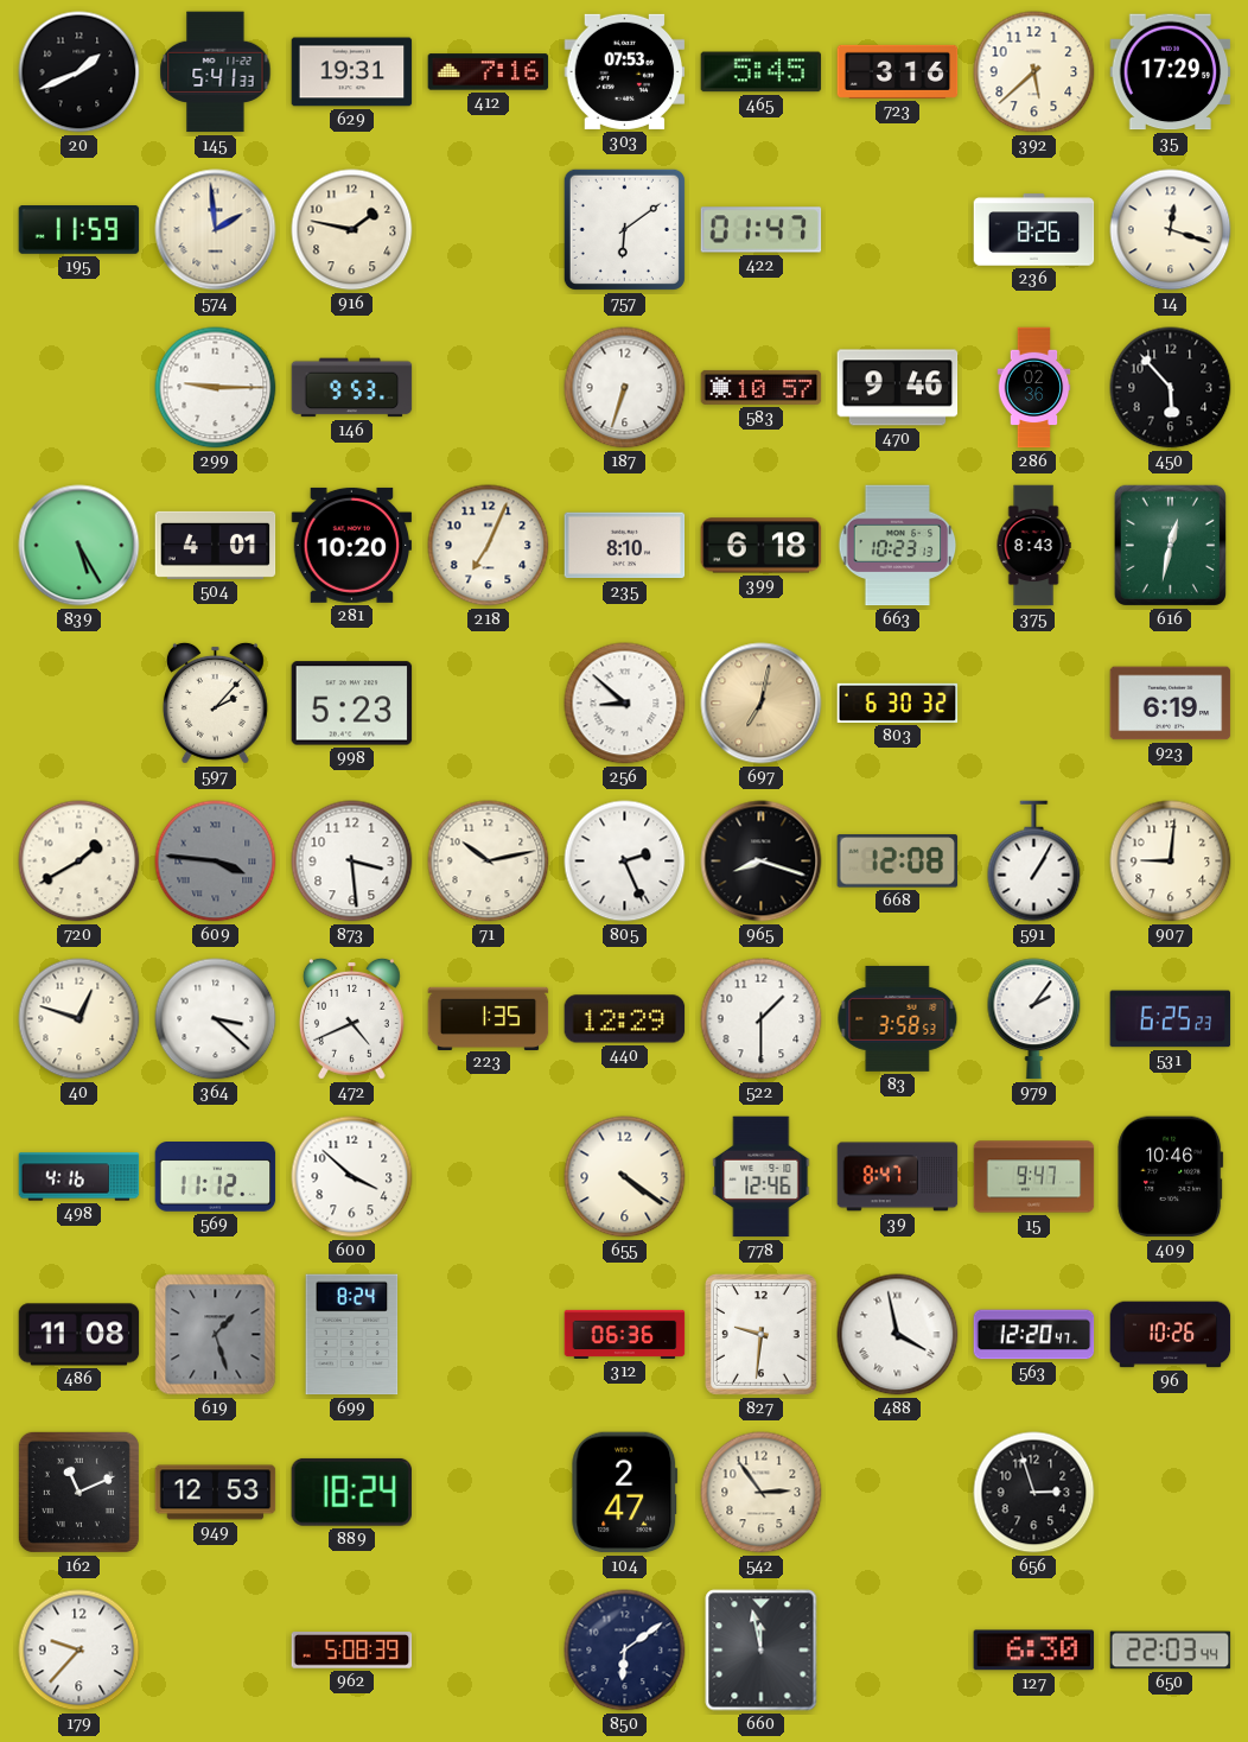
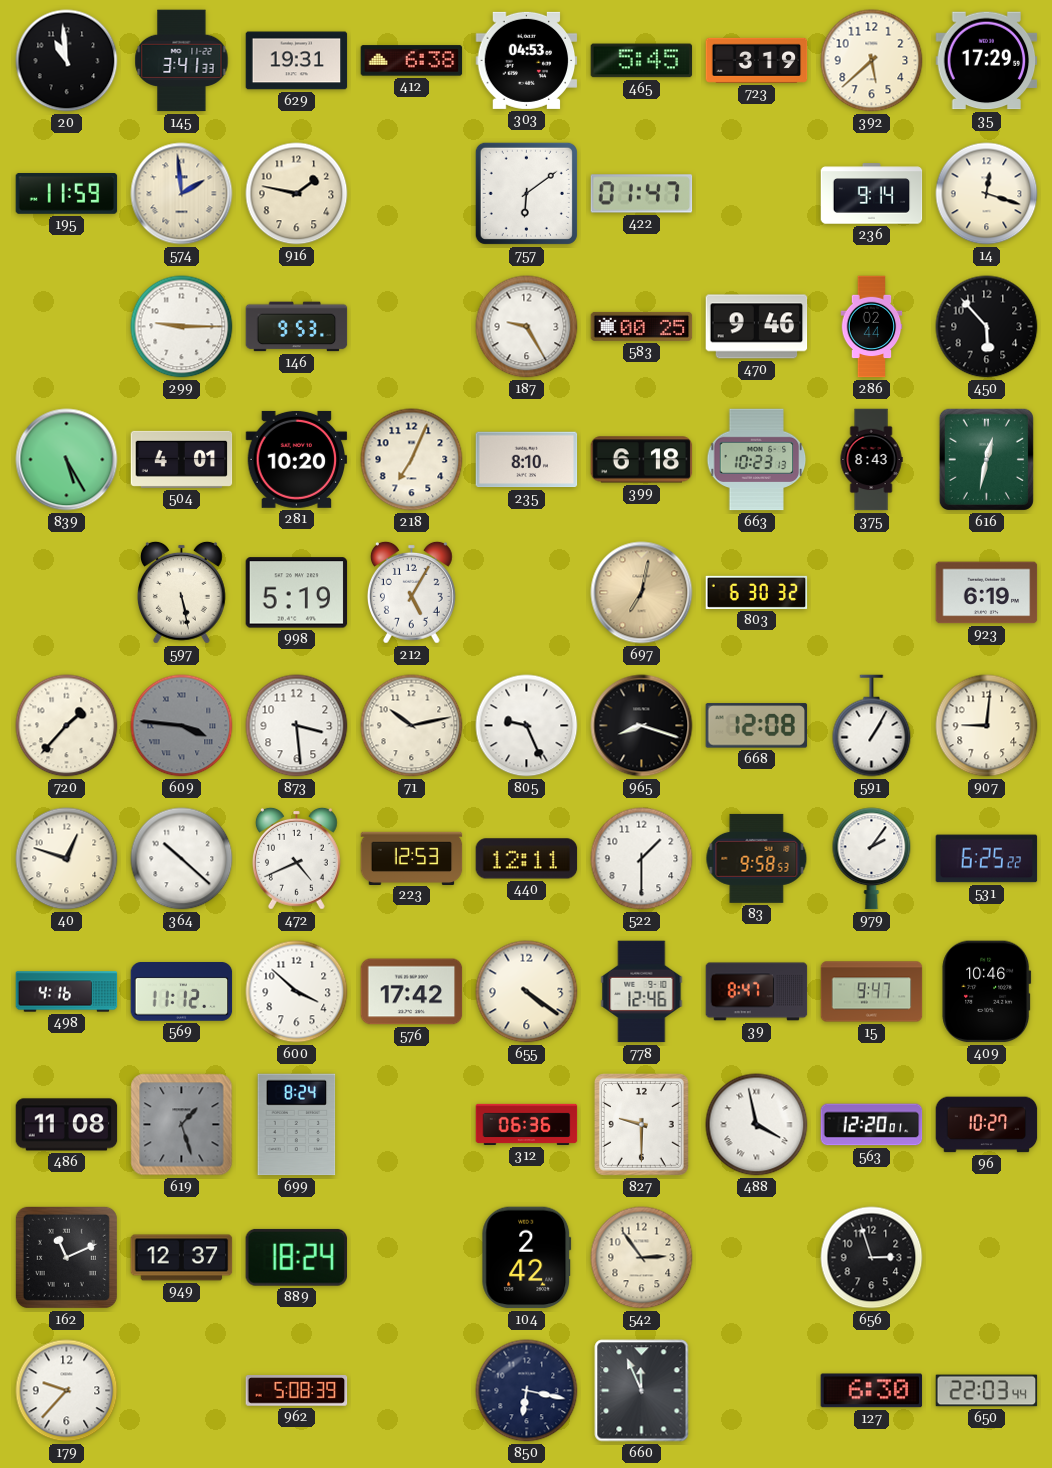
20: 1:41 -> 10:59 (67, 61)
145: 5:41 -> 3:41 (182, 61)
412: 7:16 -> 6:38 (412, 61)
303: 07:53 -> 04:53 (527, 60)
723: 3:16 -> 3:19 (757, 60)
236: 8:26 -> 9:14 (872, 194)
187: 6:33 -> 9:25 (527, 327)
583: 10:57 -> 00:25 (642, 326)
286: 02:36 -> 02:44 (872, 327)
597: 2:07 -> 5:28 (181, 592)
998: 5:23 -> 5:19 (297, 593)
212: none -> 5:05 (411, 592)
256: 8:52 -> none (625, 704)
720: 1:40 -> 1:37 (67, 726)
805: 2:26 -> 9:26 (527, 726)
364: 3:22 -> 10:22 (182, 859)
223: 1:35 -> 12:53 (412, 858)
440: 12:29 -> 12:11 (527, 859)
83: 3:58 -> 9:58 (757, 858)
531: 6:25:23 -> 6:25:22 (987, 859)
576: none -> 17:42 (412, 992)
827: 9:31 -> 9:30 (641, 1124)
563: 12:20:47 -> 12:20:01 (872, 1125)
96: 10:26 -> 10:27 (987, 1125)
949: 12:53 -> 12:37 (182, 1258)
104: 2:47 -> 2:42 (527, 1258)
850: 6:09 -> 6:17 (527, 1391)
660: 11:58 -> 11:56 (642, 1391)
